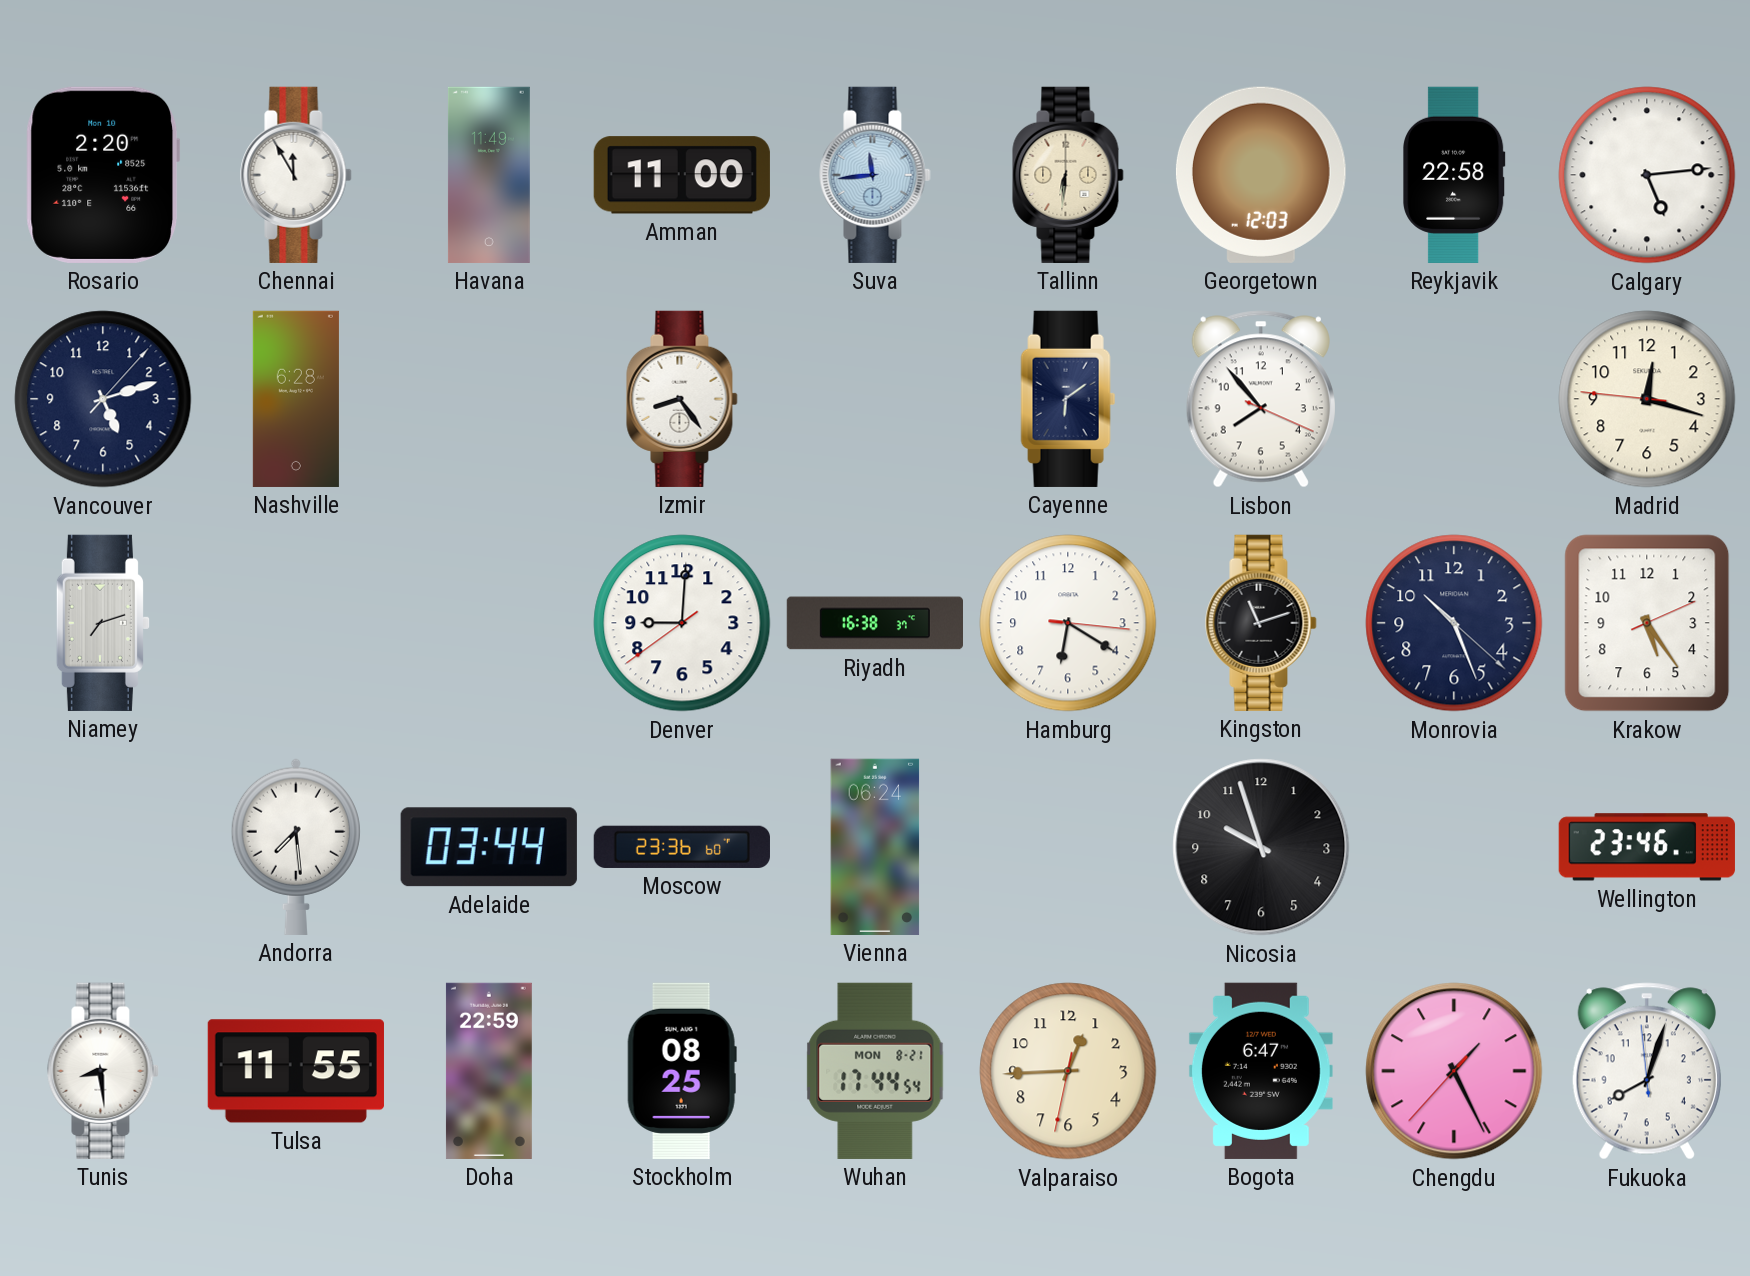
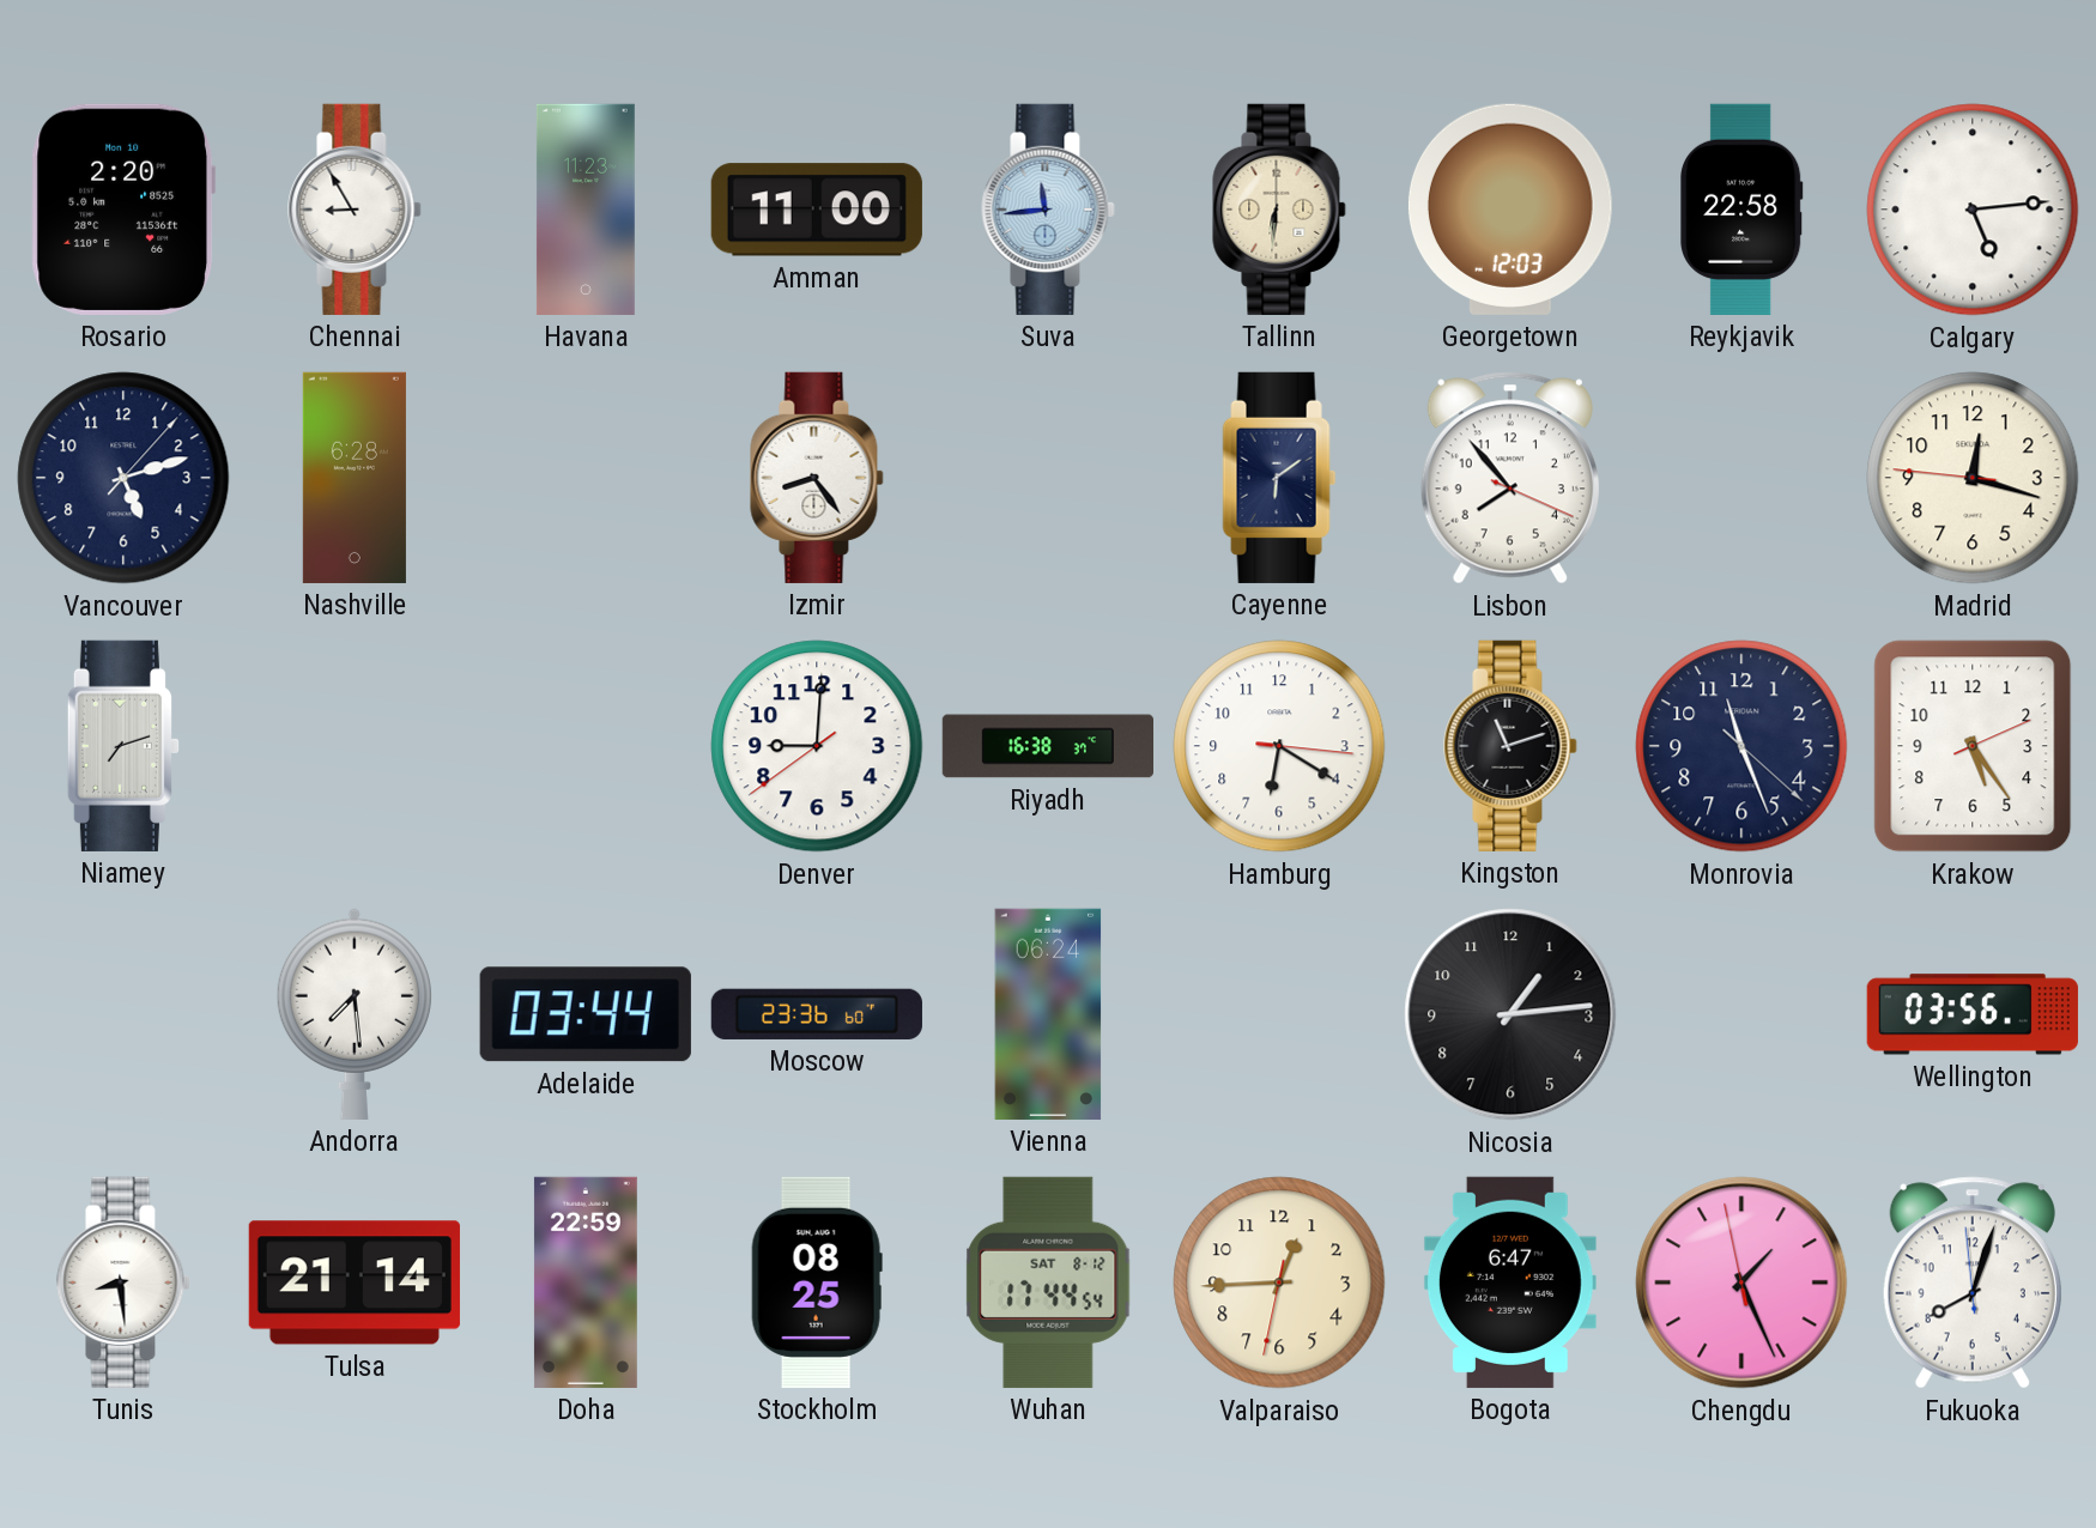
Chennai: 11:55 -> 8:55 (355, 210)
Havana: 11:49 -> 11:23 (586, 210)
Monrovia: 10:26 -> 11:26 (1741, 746)
Nicosia: 9:57 -> 1:14 (1510, 1014)
Wellington: 23:46 -> 03:56 (1973, 1014)
Tulsa: 11:55 -> 21:14 (355, 1283)
Wuhan date: MON 8-21 -> SAT 8-12 (1048, 1283)
Chengdu: 1:25:37 -> 1:25:58 (1741, 1283)
